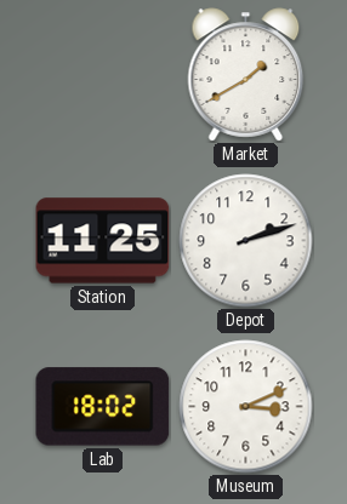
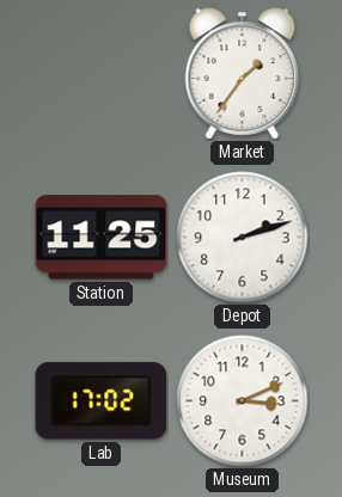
Market: 1:40 -> 1:36 (243, 74)
Lab: 18:02 -> 17:02 (102, 401)
